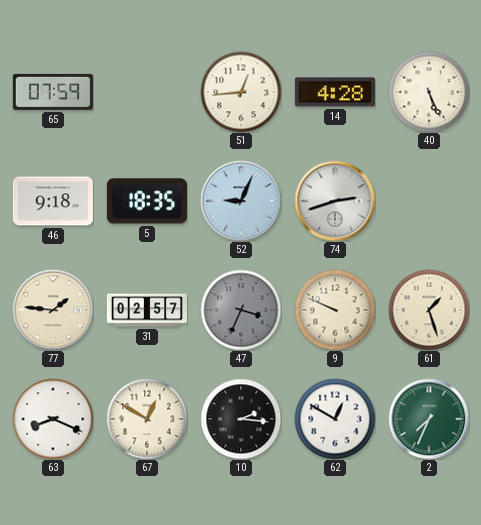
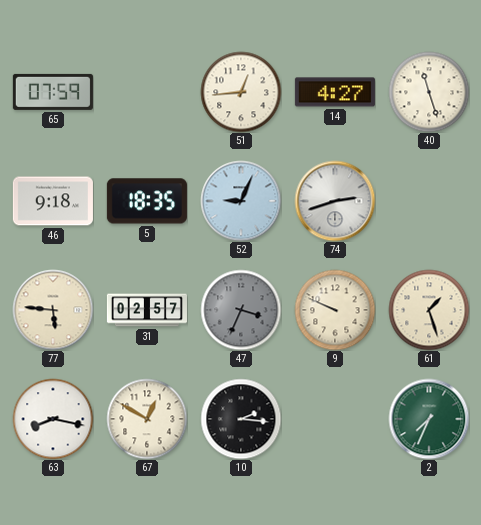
14: 4:28 -> 4:27 (335, 92)
40: 5:26 -> 11:27 (429, 92)
77: 1:46 -> 5:46 (53, 310)
63: 8:19 -> 8:17 (53, 419)
62: 12:50 -> none (335, 419)
